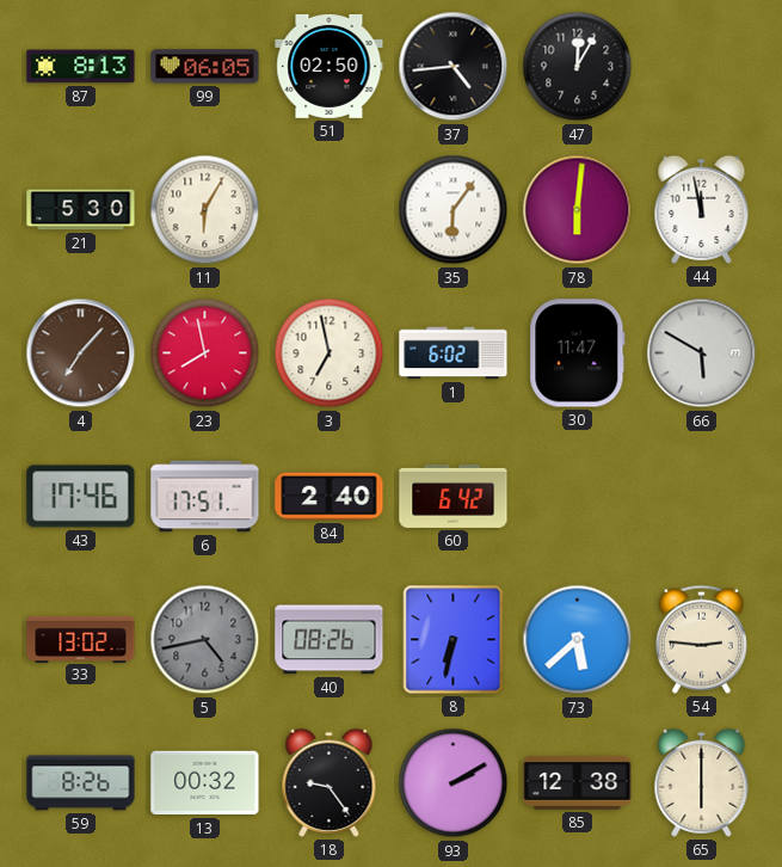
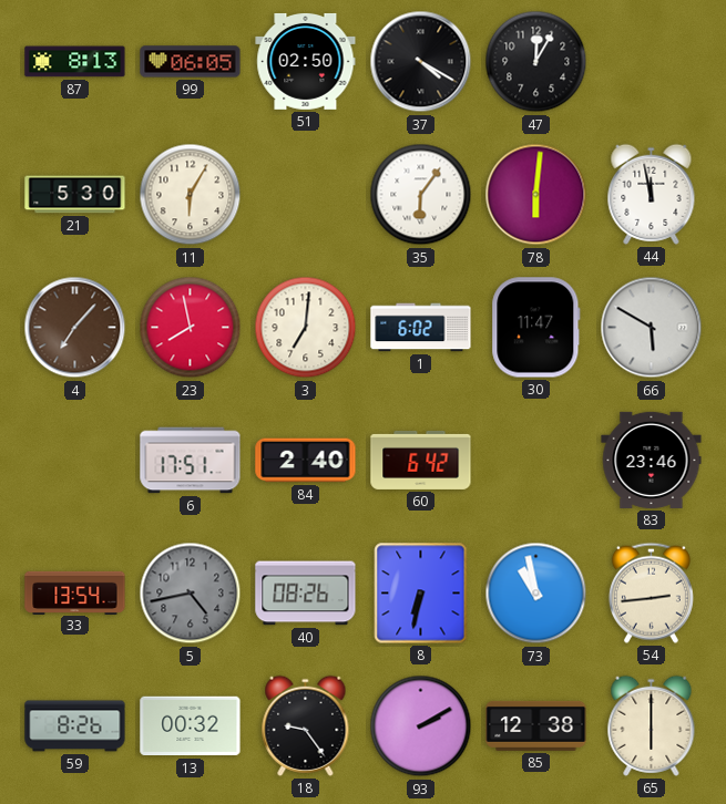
37: 4:44 -> 4:20 (421, 62)
3: 6:58 -> 7:01 (306, 328)
43: 17:46 -> none (81, 497)
83: none -> 23:46 (652, 460)
33: 13:02 -> 13:54 (75, 592)
73: 5:38 -> 10:58 (536, 594)
54: 2:46 -> 2:44 (651, 592)
